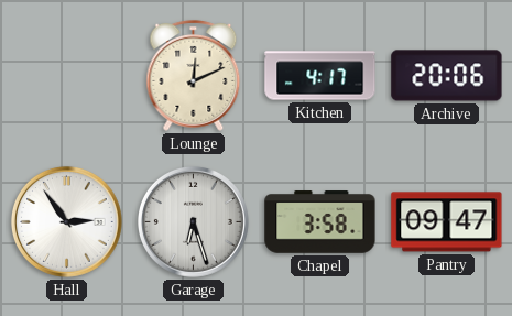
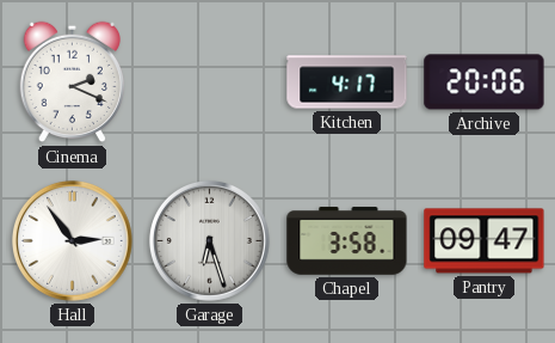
Cinema: none -> 2:19 (72, 82)
Lounge: 12:11 -> none (194, 75)
